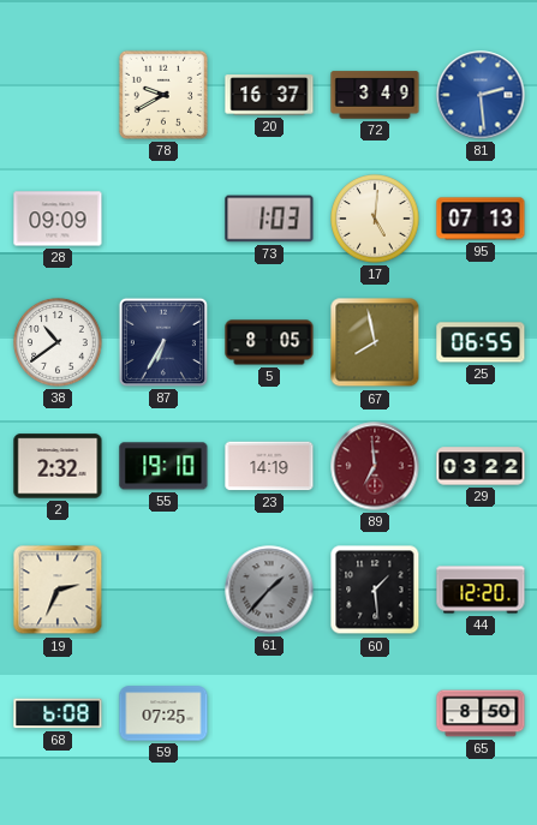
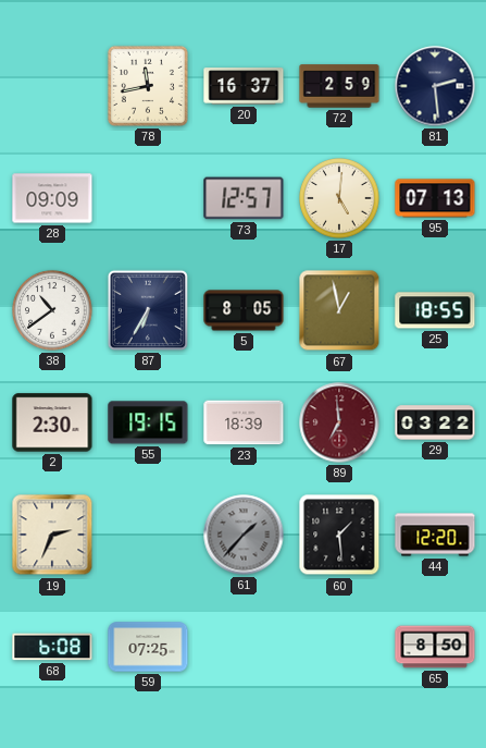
78: 9:40 -> 11:43 (148, 86)
72: 3:49 -> 2:59 (339, 86)
81 dial: blue -> navy (435, 86)
73: 1:03 -> 12:57 (244, 198)
67: 7:58 -> 12:58 (339, 310)
25: 06:55 -> 18:55 (435, 310)
2: 2:32 -> 2:30 (52, 422)
55: 19:10 -> 19:15 (148, 422)
23: 14:19 -> 18:39 (244, 422)
